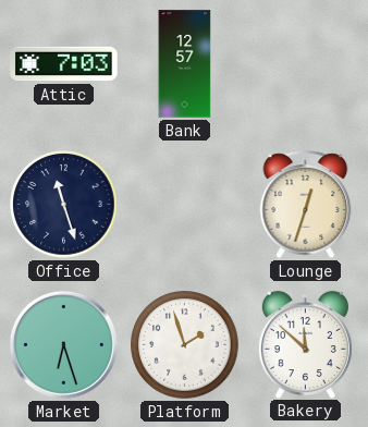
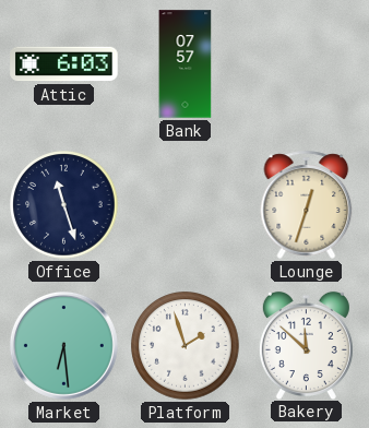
Attic: 7:03 -> 6:03 (64, 64)
Bank: 12:57 -> 07:57 (186, 64)
Market: 6:27 -> 6:29 (63, 345)
